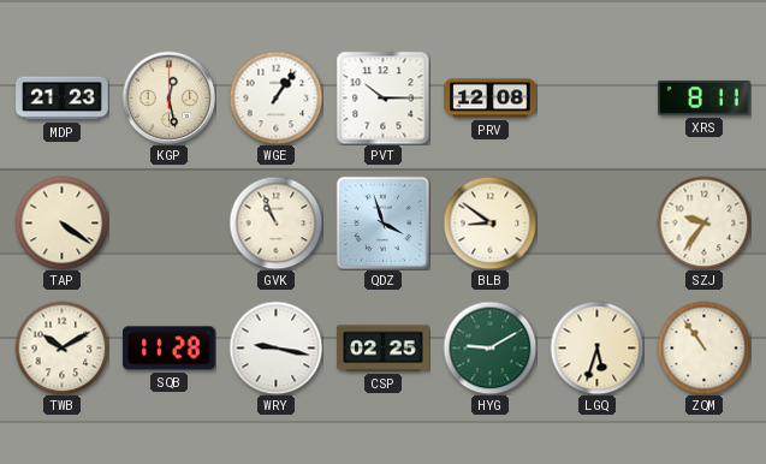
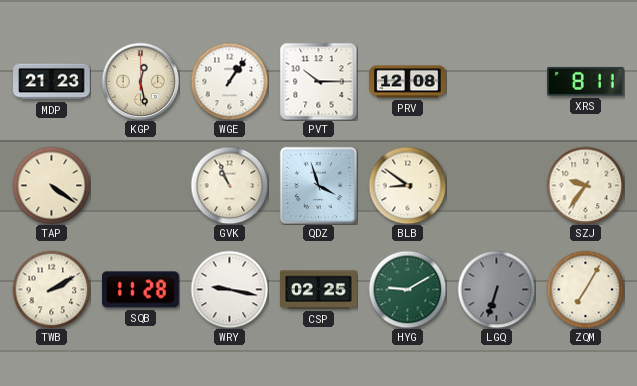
TWB: 10:10 -> 2:10 (51, 289)
LGQ: 5:33 -> 6:33 (496, 289)
LGQ dial: cream -> grey (496, 289)
ZQM: 10:54 -> 7:05 (585, 289)
